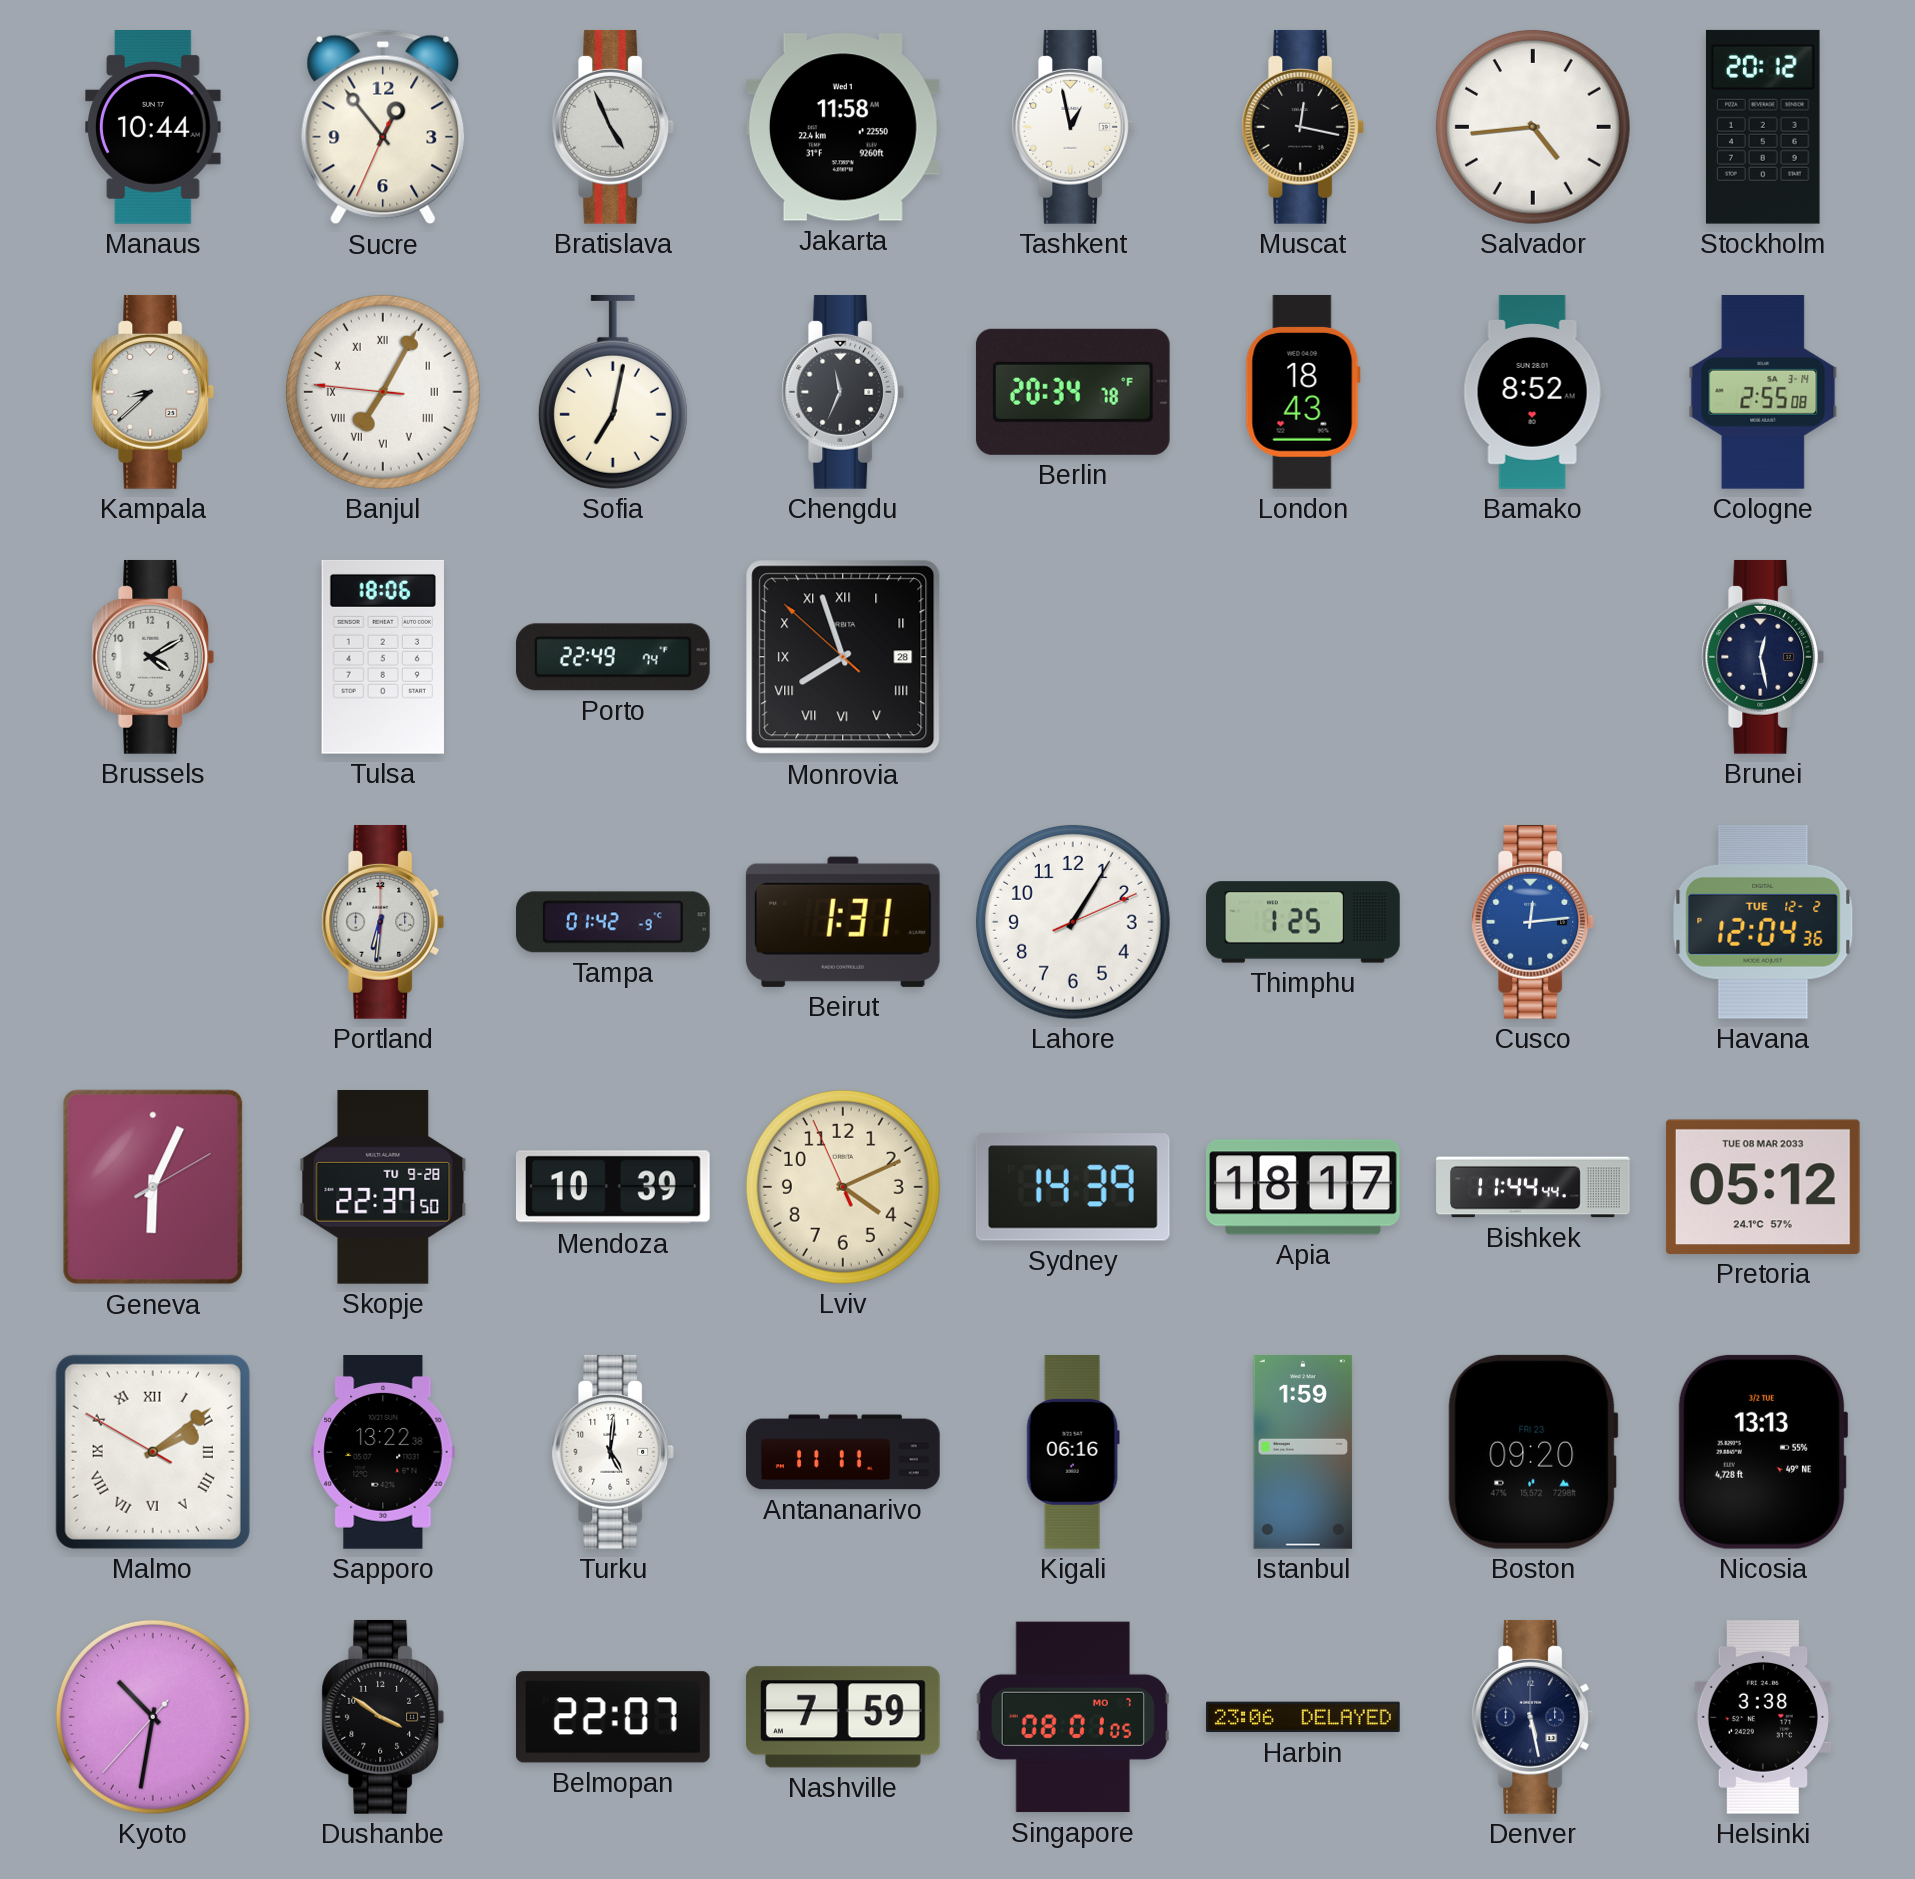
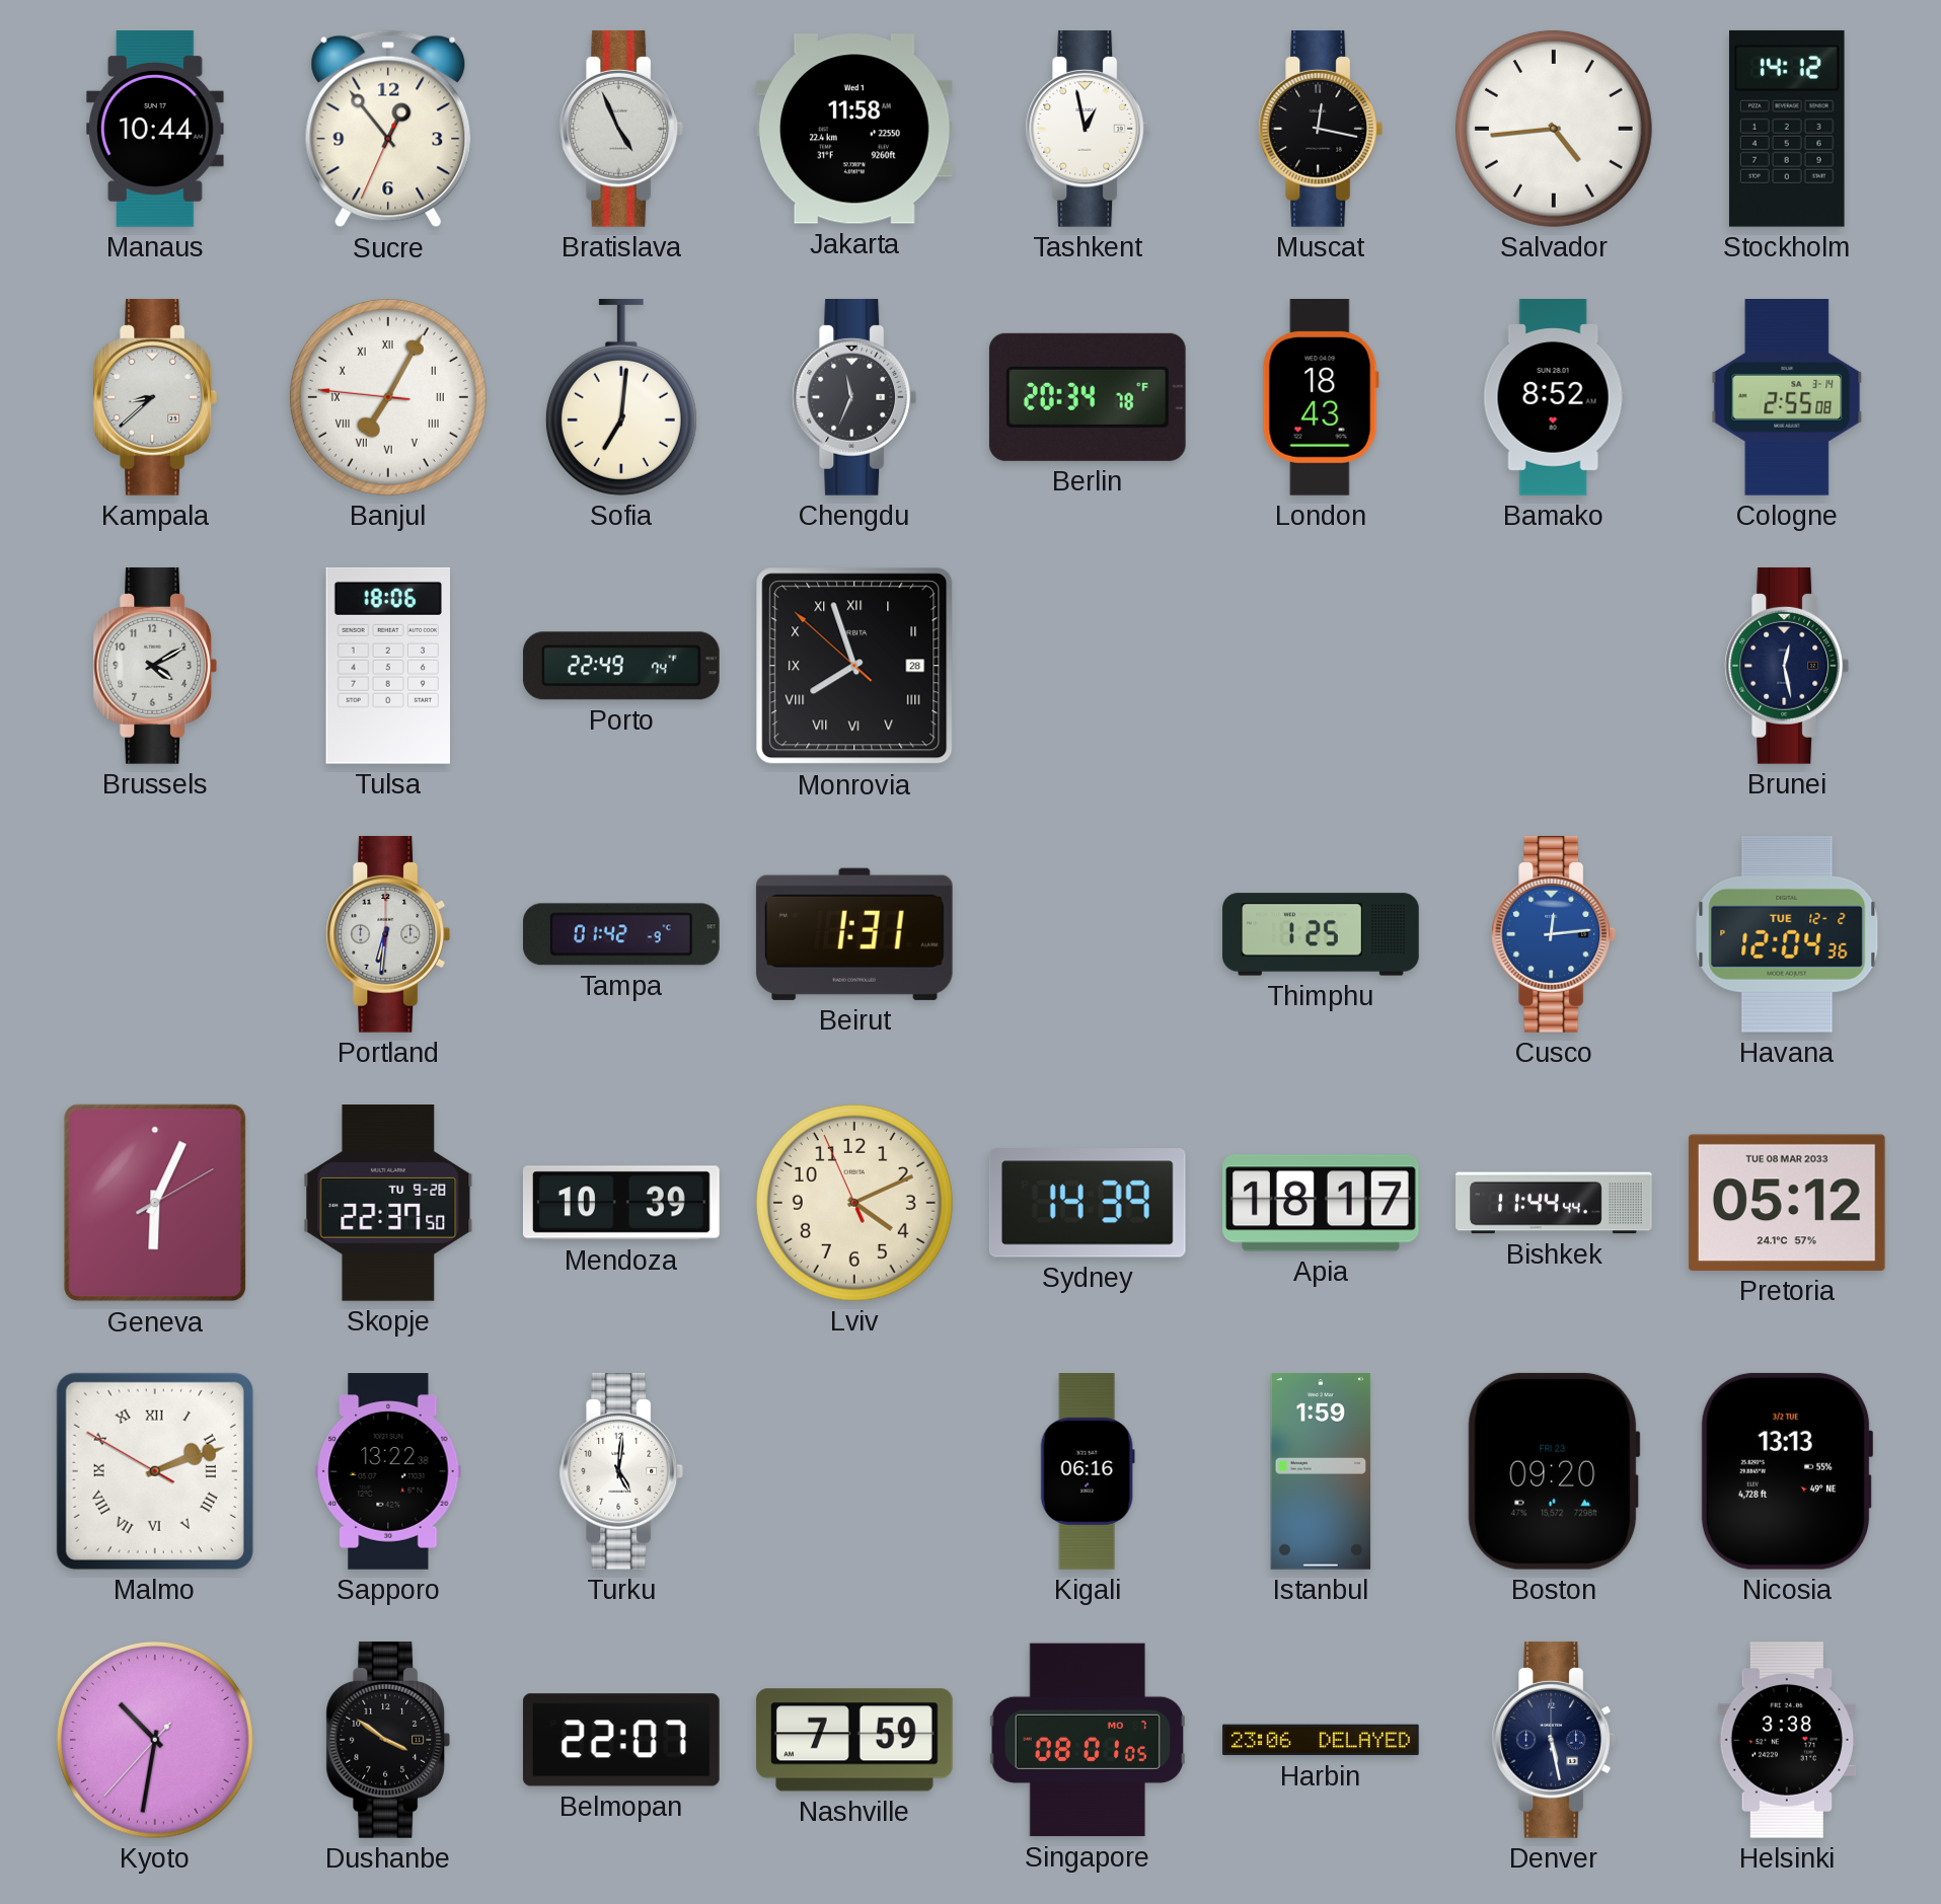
Stockholm: 20:12 -> 14:12 (1787, 129)
Sofia: 7:02 -> 7:01 (621, 397)
Lahore: 1:05 -> none (1073, 922)
Malmo: 2:08 -> 2:11 (155, 1471)
Antananarivo: 11:11 -> none (843, 1452)
